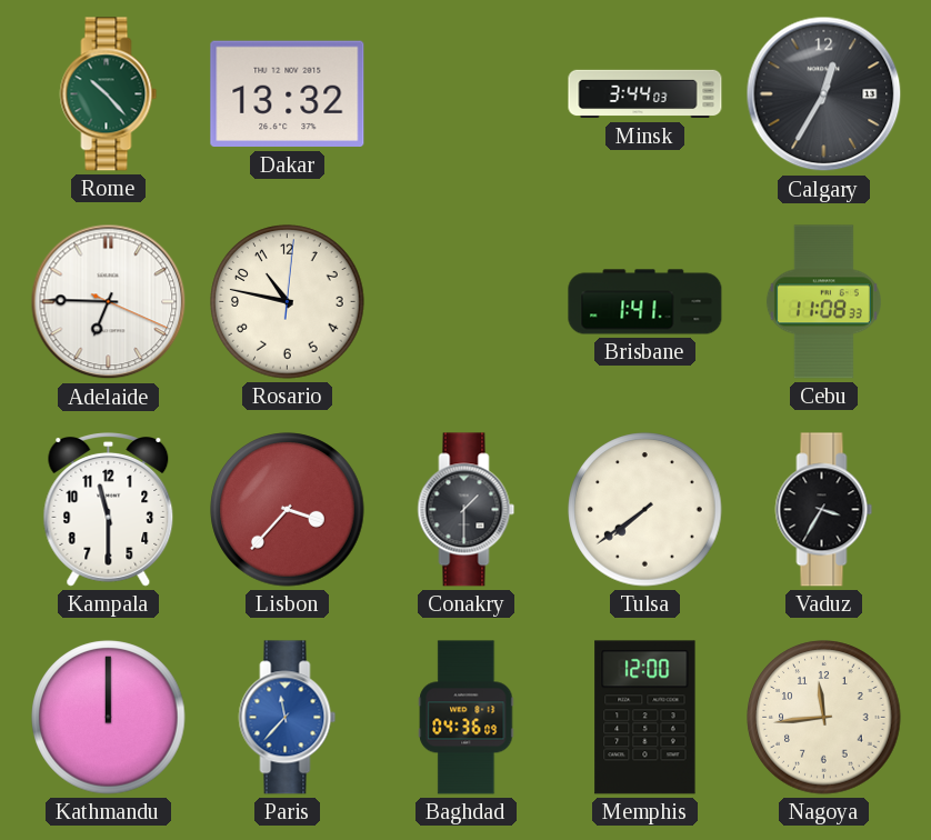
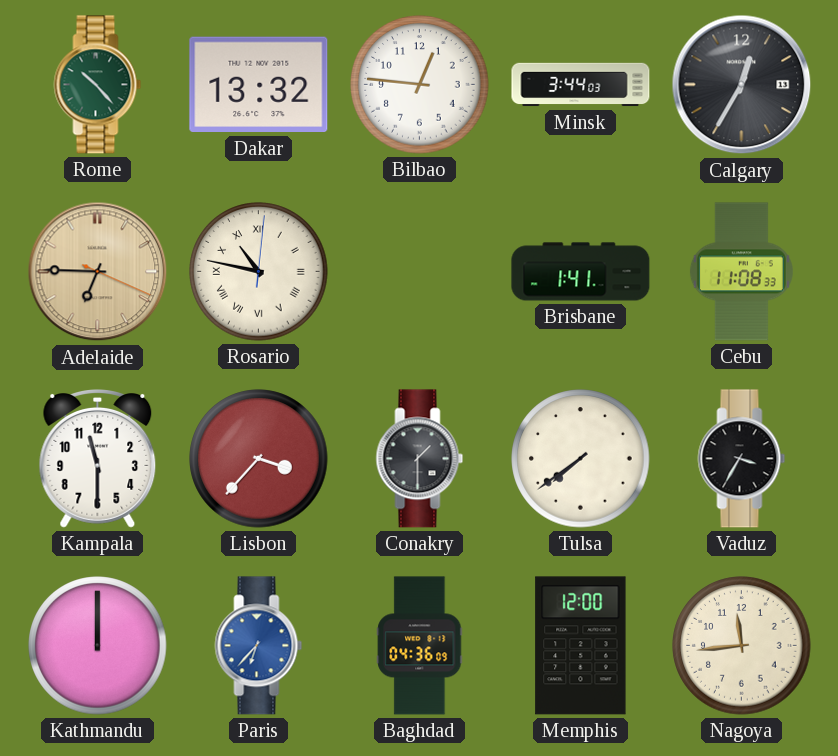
Bilbao: none -> 12:46 (420, 85)
Adelaide dial: white -> champagne (98, 272)
Rosario numerals: Arabic -> Roman (259, 272)
Paris: 11:37 -> 6:37 (259, 646)
